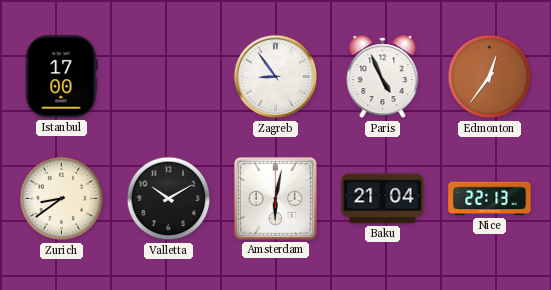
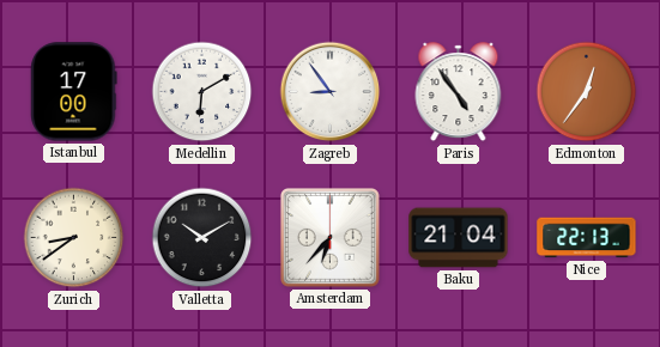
Medellin: none -> 6:10 (202, 92)
Paris: 4:56 -> 4:54 (459, 92)
Amsterdam: 6:02 -> 6:37 (329, 237)
